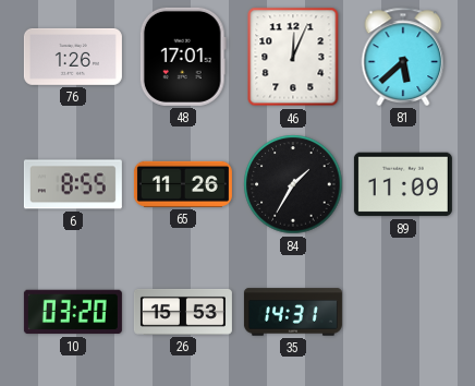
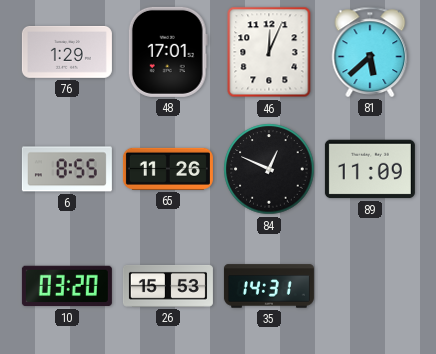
76: 1:26 -> 1:29 (67, 52)
84: 1:35 -> 12:49 (269, 169)
